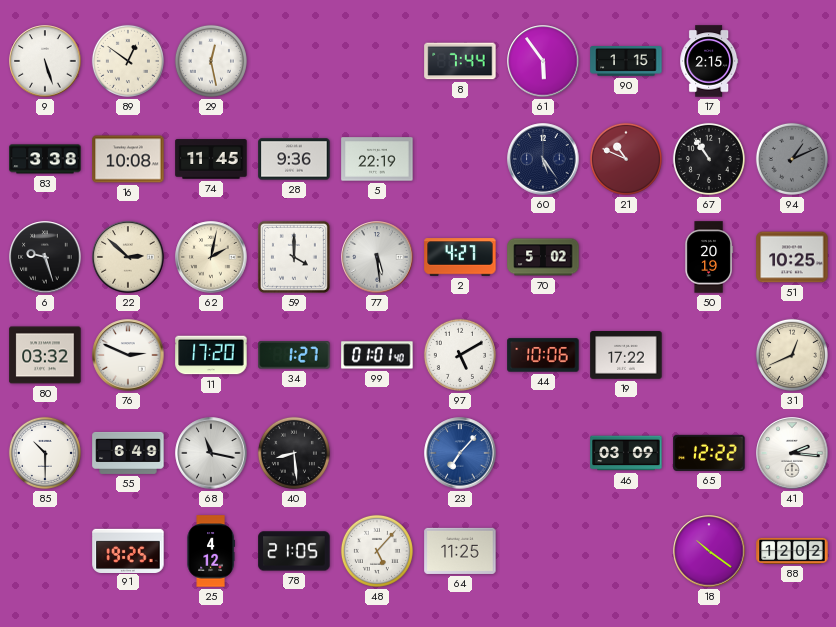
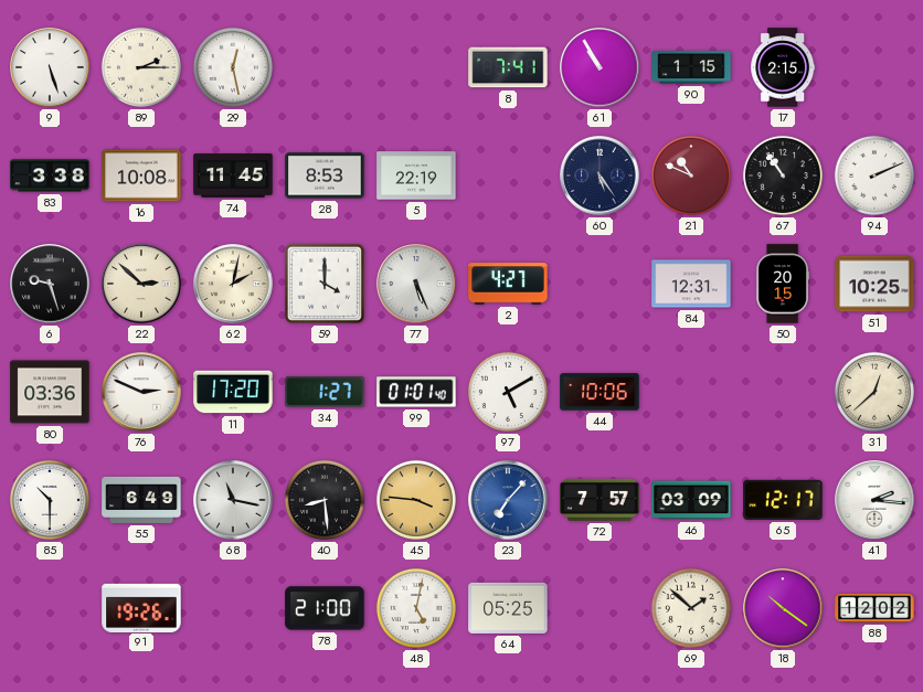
89: 12:51 -> 2:15 (141, 67)
8: 7:44 -> 7:41 (508, 67)
61: 5:54 -> 10:55 (600, 67)
28: 9:36 -> 8:53 (325, 175)
94: 1:11 -> 2:11 (874, 175)
94 dial: grey -> white (874, 175)
77: 5:29 -> 5:26 (416, 284)
70: 5:02 -> none (543, 257)
84: none -> 12:31 (691, 284)
50: 20:19 -> 20:15 (783, 284)
80: 03:32 -> 03:36 (50, 392)
19: 17:22 -> none (626, 356)
31: 12:41 -> 12:38 (874, 392)
45: none -> 3:46 (416, 500)
72: none -> 7:57 (600, 500)
65: 12:22 -> 12:17 (783, 500)
91: 19:25 -> 19:26 (141, 607)
25: 4:12 -> none (211, 551)
78: 21:05 -> 21:00 (325, 608)
48: 5:07 -> 5:02 (416, 608)
64: 11:25 -> 05:25 (508, 608)
69: none -> 1:52 (691, 608)
